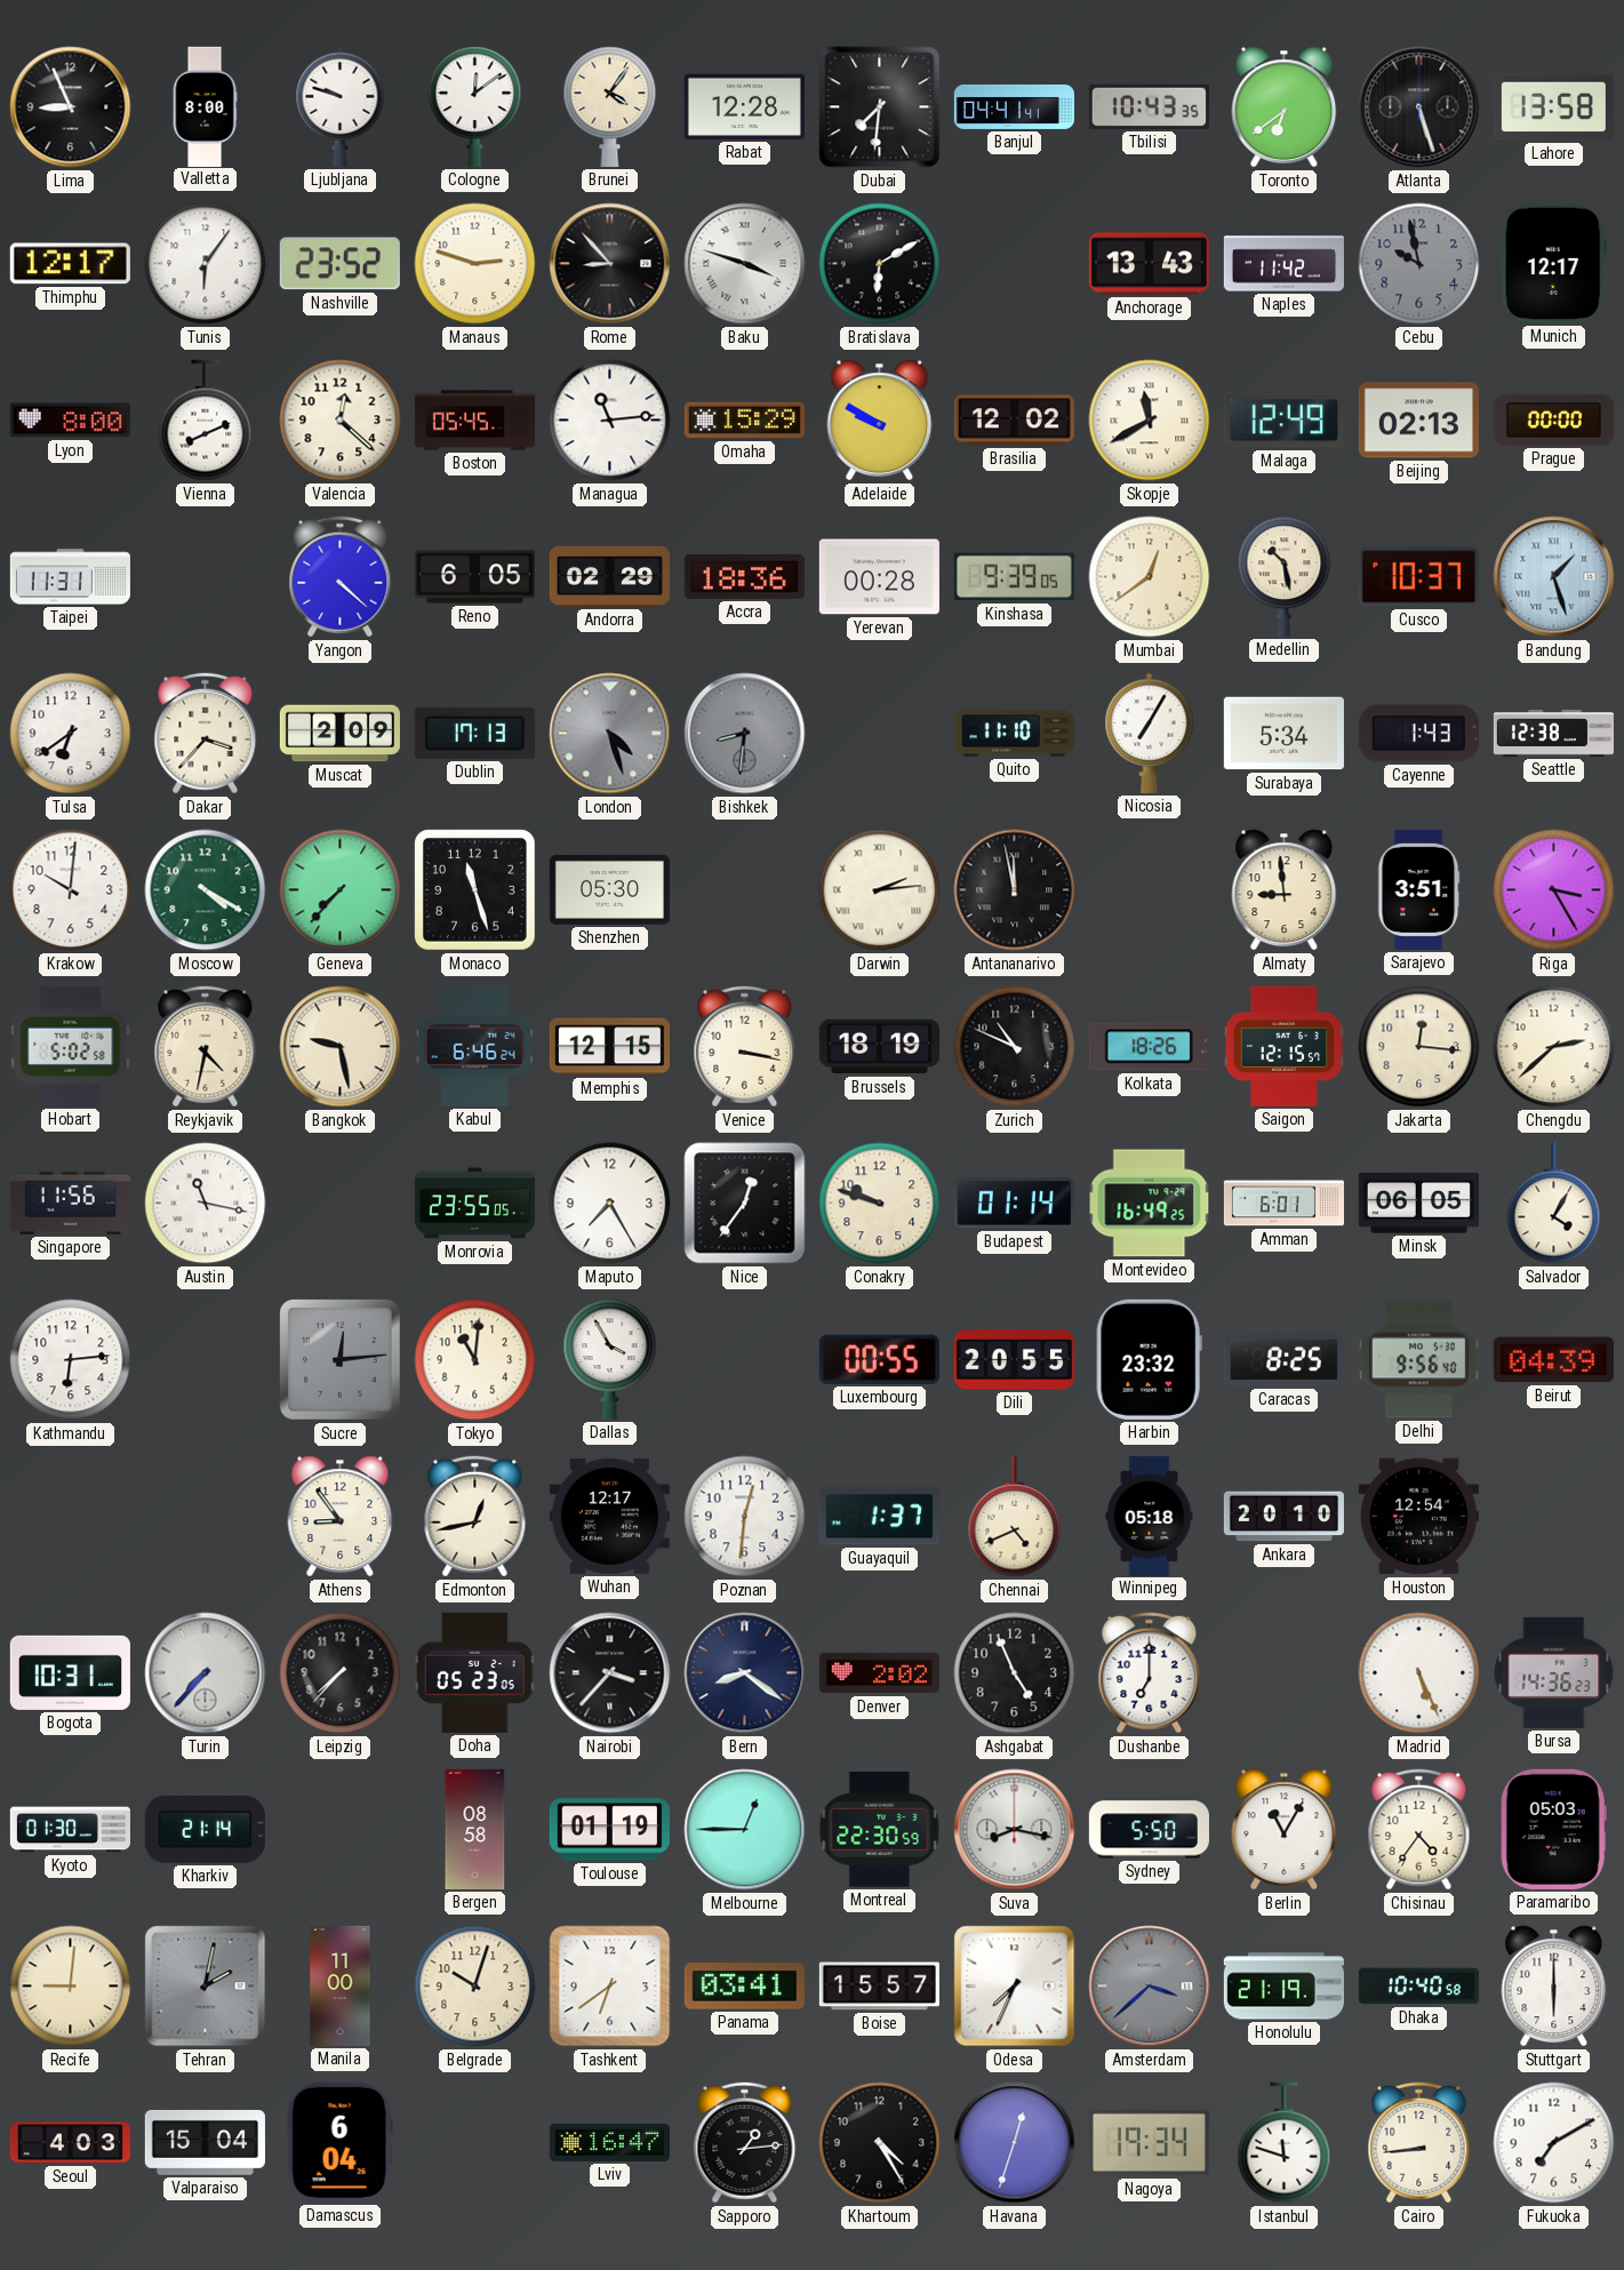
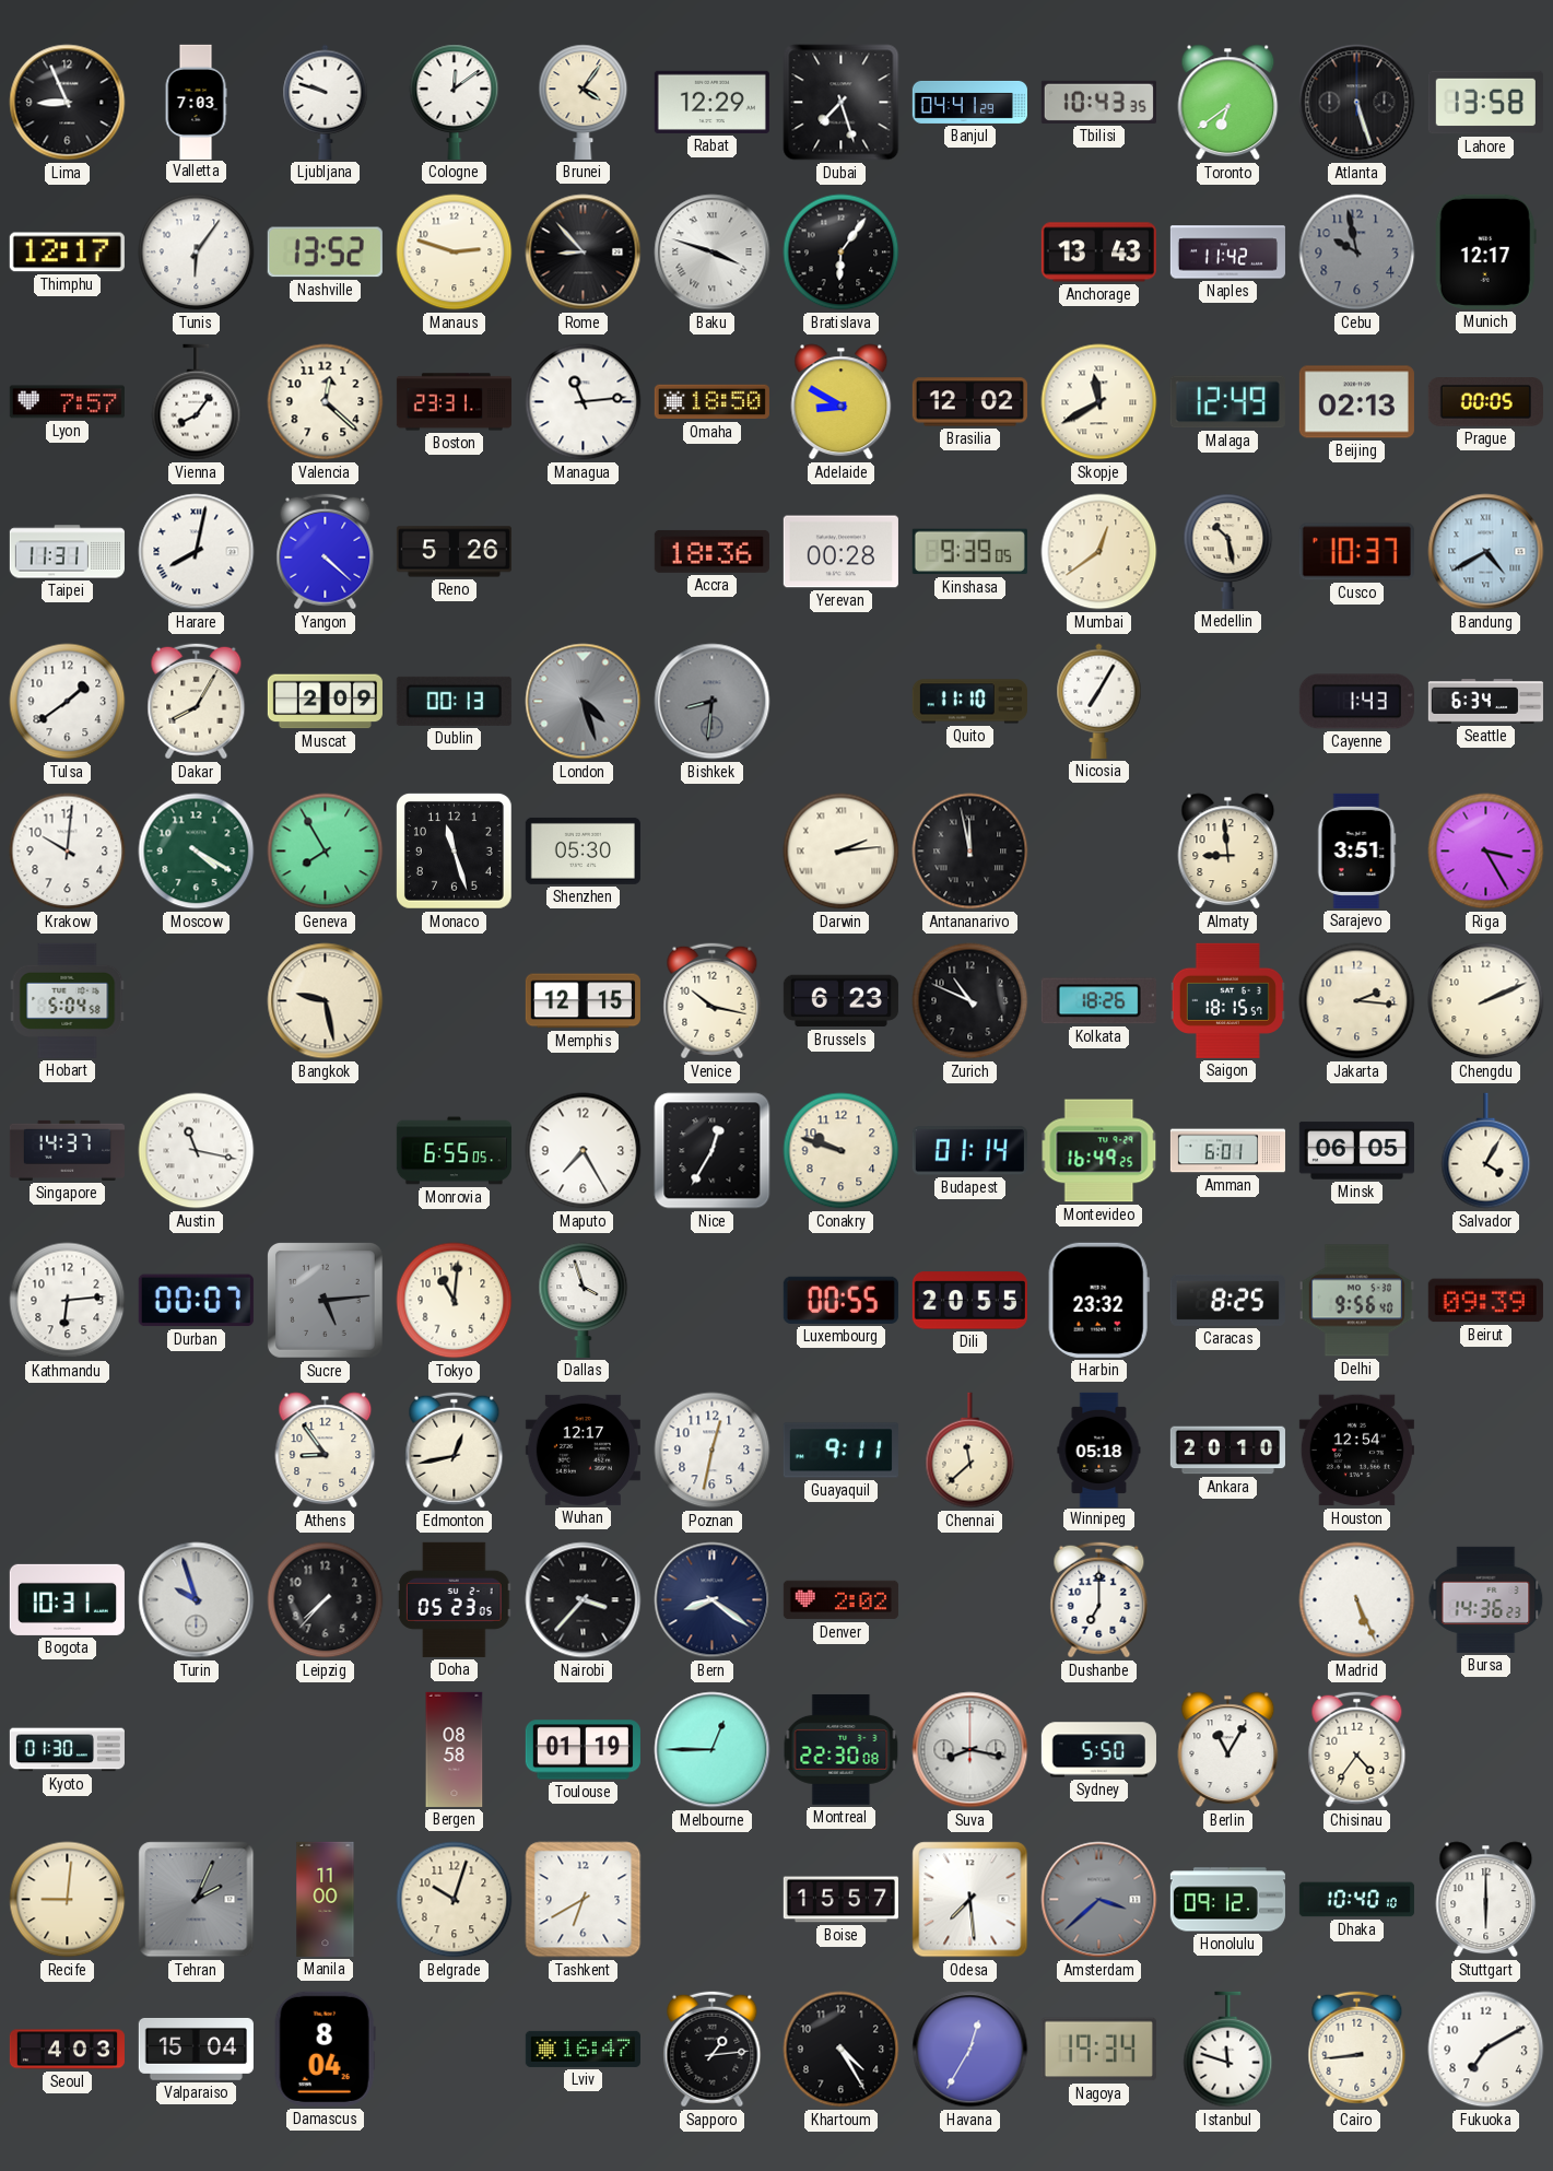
Valletta: 8:00 -> 7:03 (196, 102)
Rabat: 12:28 -> 12:29 (711, 102)
Dubai: 7:31 -> 7:27 (842, 103)
Banjul: 04:41:41 -> 04:41:29 (969, 102)
Nashville: 23:52 -> 13:52 (325, 253)
Bratislava: 6:10 -> 6:06 (842, 253)
Lyon: 8:00 -> 7:57 (67, 402)
Vienna: 8:11 -> 8:06 (197, 402)
Boston: 05:45 -> 23:31 (454, 402)
Omaha: 15:29 -> 18:50 (711, 402)
Adelaide: 9:50 -> 8:50 (842, 402)
Prague: 00:00 -> 00:05 (1485, 402)
Harare: none -> 8:02 (197, 552)
Reno: 6:05 -> 5:26 (454, 552)
Andorra: 02:29 -> none (609, 576)
Bandung: 1:27 -> 4:40 (1486, 552)
Tulsa: 6:39 -> 1:39 (68, 702)
Dakar: 3:37 -> 8:05 (197, 702)
Dublin: 17:13 -> 00:13 (454, 701)
Surabaya: 5:34 -> none (1283, 734)
Seattle: 12:38 -> 6:34 (1485, 702)
Geneva: 7:37 -> 7:55 (326, 852)
Hobart: 5:02 -> 5:04 (68, 1000)
Reykjavik: 4:32 -> none (206, 1047)
Kabul: 6:46 -> none (474, 1046)
Venice: 3:17 -> 10:17 (713, 1001)
Brussels: 18:19 -> 6:23 (840, 1001)
Saigon: 12:15 -> 18:15 (1227, 1000)
Jakarta: 12:16 -> 2:16 (1357, 1001)
Chengdu: 2:38 -> 2:11 (1486, 1001)
Singapore: 11:56 -> 14:37 (67, 1150)
Monrovia: 23:55 -> 6:55 (454, 1151)
Nice: 12:36 -> 12:35 (713, 1151)
Durban: none -> 00:07 (196, 1301)
Sucre: 12:14 -> 5:14 (325, 1300)
Dallas: 3:55 -> 3:57 (584, 1300)
Beirut: 04:39 -> 09:39 (1485, 1301)
Poznan: 12:31 -> 12:32 (713, 1451)
Guayaquil: 1:37 -> 9:11 (840, 1451)
Chennai: 4:41 -> 11:38 (970, 1451)
Turin: 7:37 -> 9:57 (197, 1600)
Ashgabat: 4:56 -> none (1015, 1673)
Kharkiv: 21:14 -> none (205, 1829)
Montreal: 22:30:59 -> 22:30:08 (842, 1749)
Paramaribo: 05:03 -> none (1553, 1829)
Tehran: 2:02 -> 2:04 (197, 1900)
Tashkent: 6:39 -> 6:40 (584, 1900)
Panama: 03:41 -> none (744, 1987)
Odesa: 7:34 -> 7:29 (970, 1900)
Honolulu: 21:19 -> 09:12 (1227, 1900)
Dhaka: 10:40:58 -> 10:40:10 (1356, 1900)
Damascus: 6:04 -> 8:04 (325, 2049)
Havana: 12:33 -> 12:35 (970, 2050)
